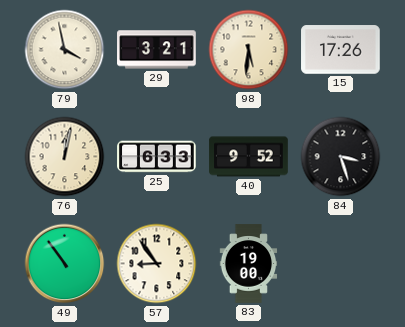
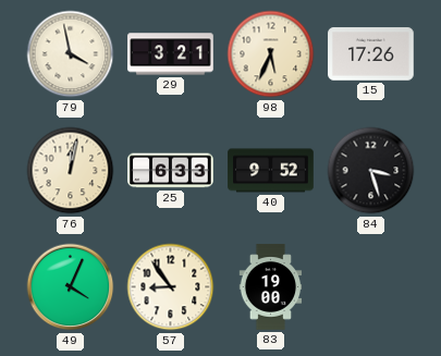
98: 5:31 -> 5:34 (271, 54)
49: 10:54 -> 4:04 (71, 287)
